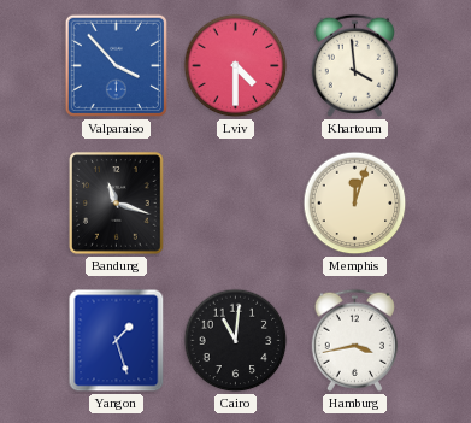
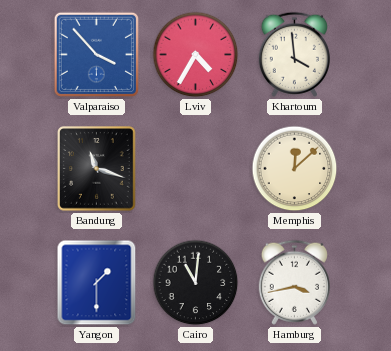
Lviv: 4:30 -> 4:35 (196, 55)
Memphis: 12:03 -> 12:08 (295, 169)
Yangon: 1:27 -> 1:30 (97, 283)
